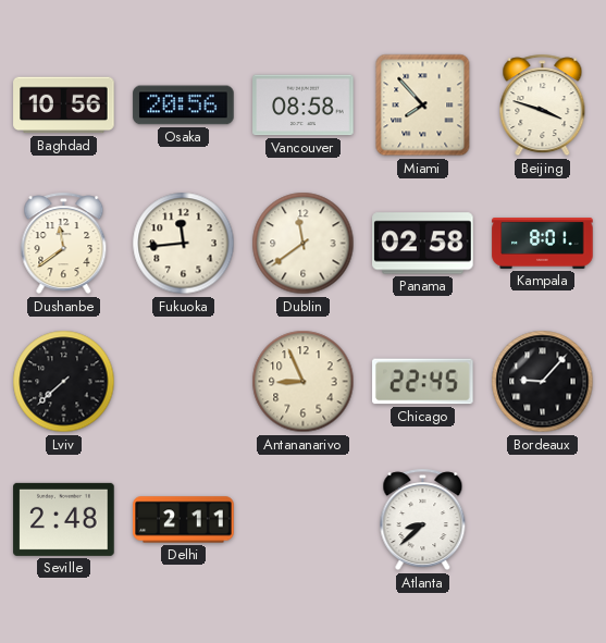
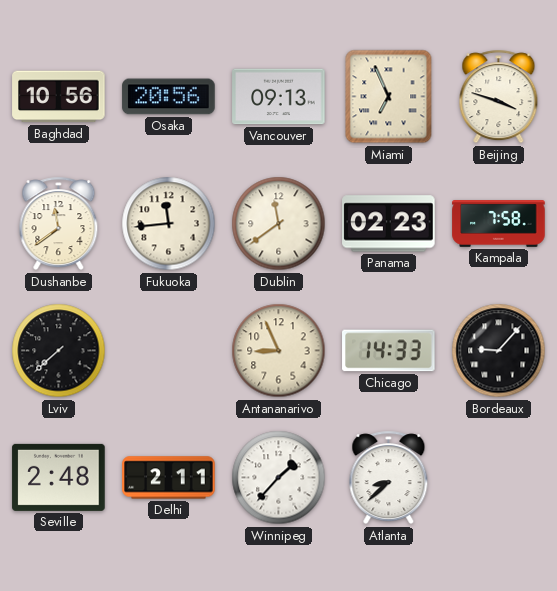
Vancouver: 08:58 -> 09:13 (279, 97)
Miami: 7:53 -> 6:56 (389, 97)
Panama: 02:58 -> 02:23 (389, 224)
Kampala: 8:01 -> 7:58 (499, 224)
Chicago: 22:45 -> 14:33 (389, 351)
Winnipeg: none -> 1:37 (279, 478)
